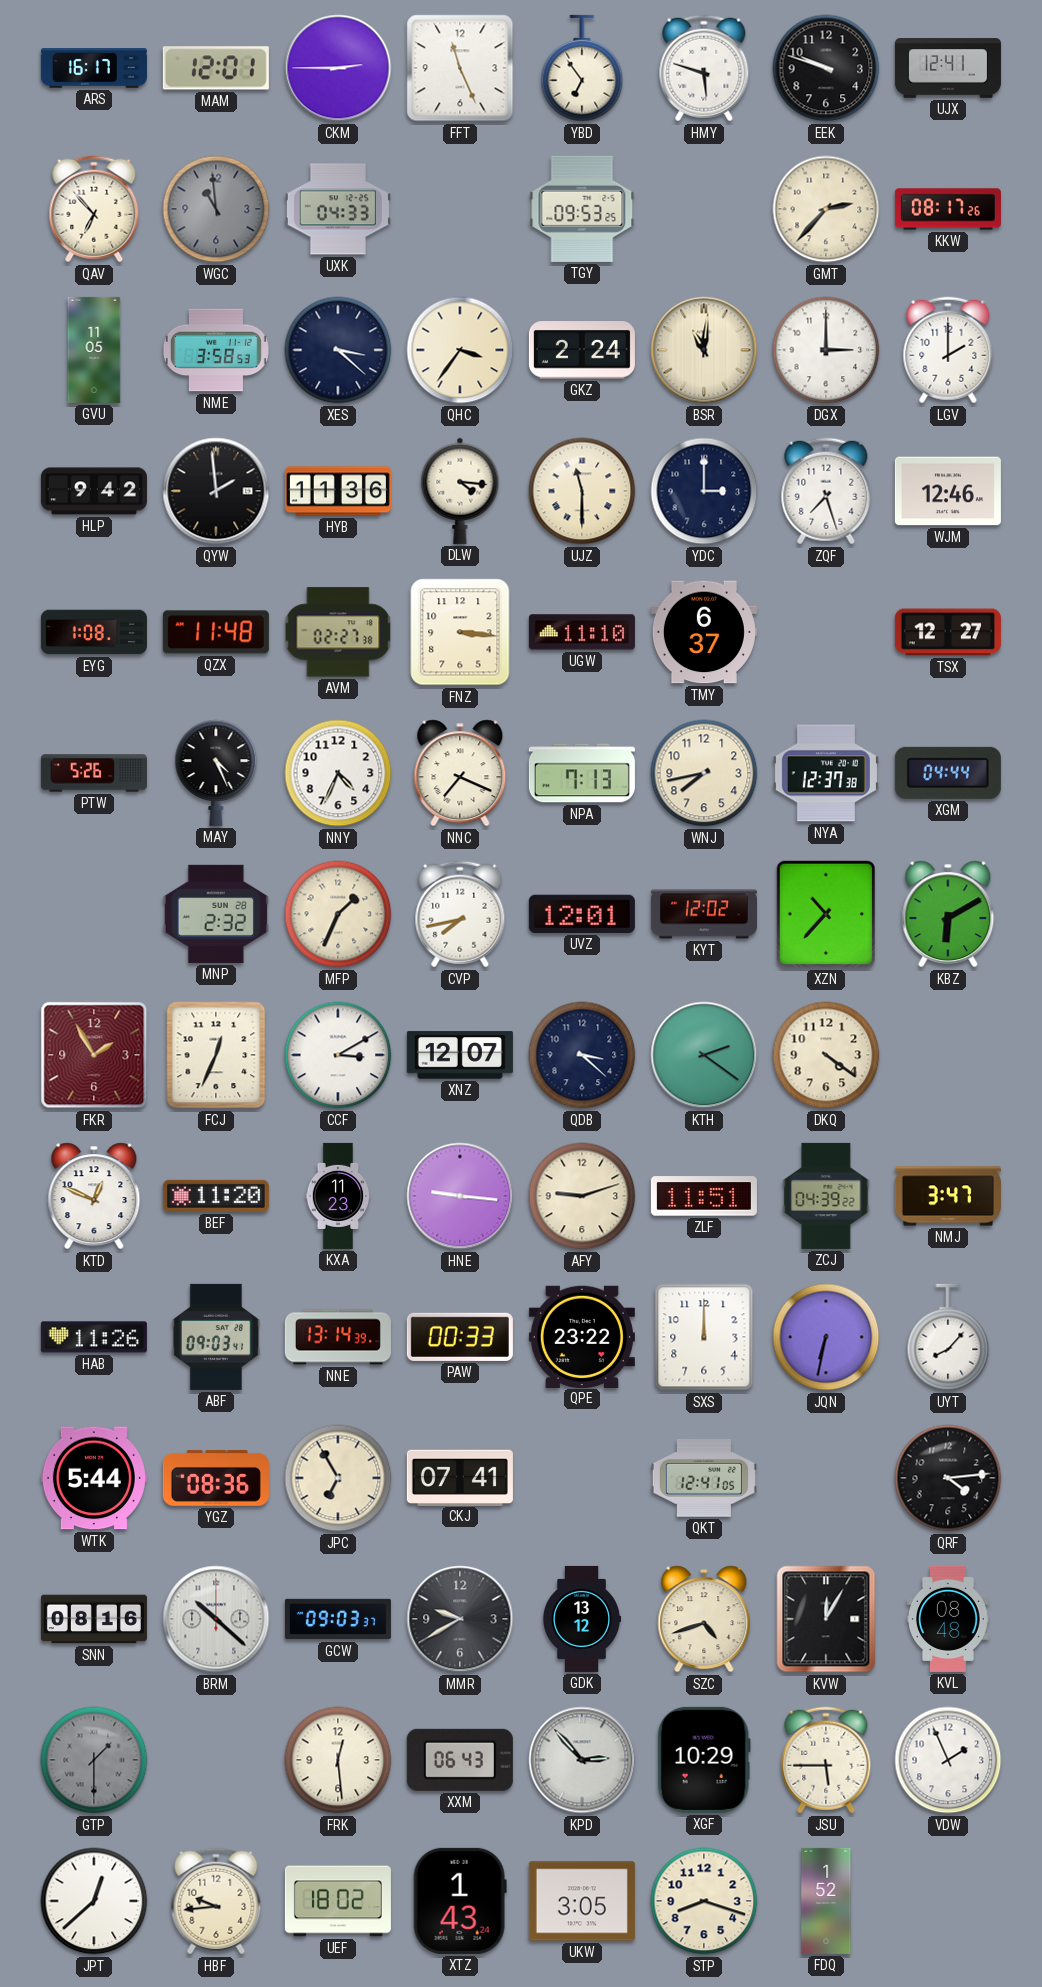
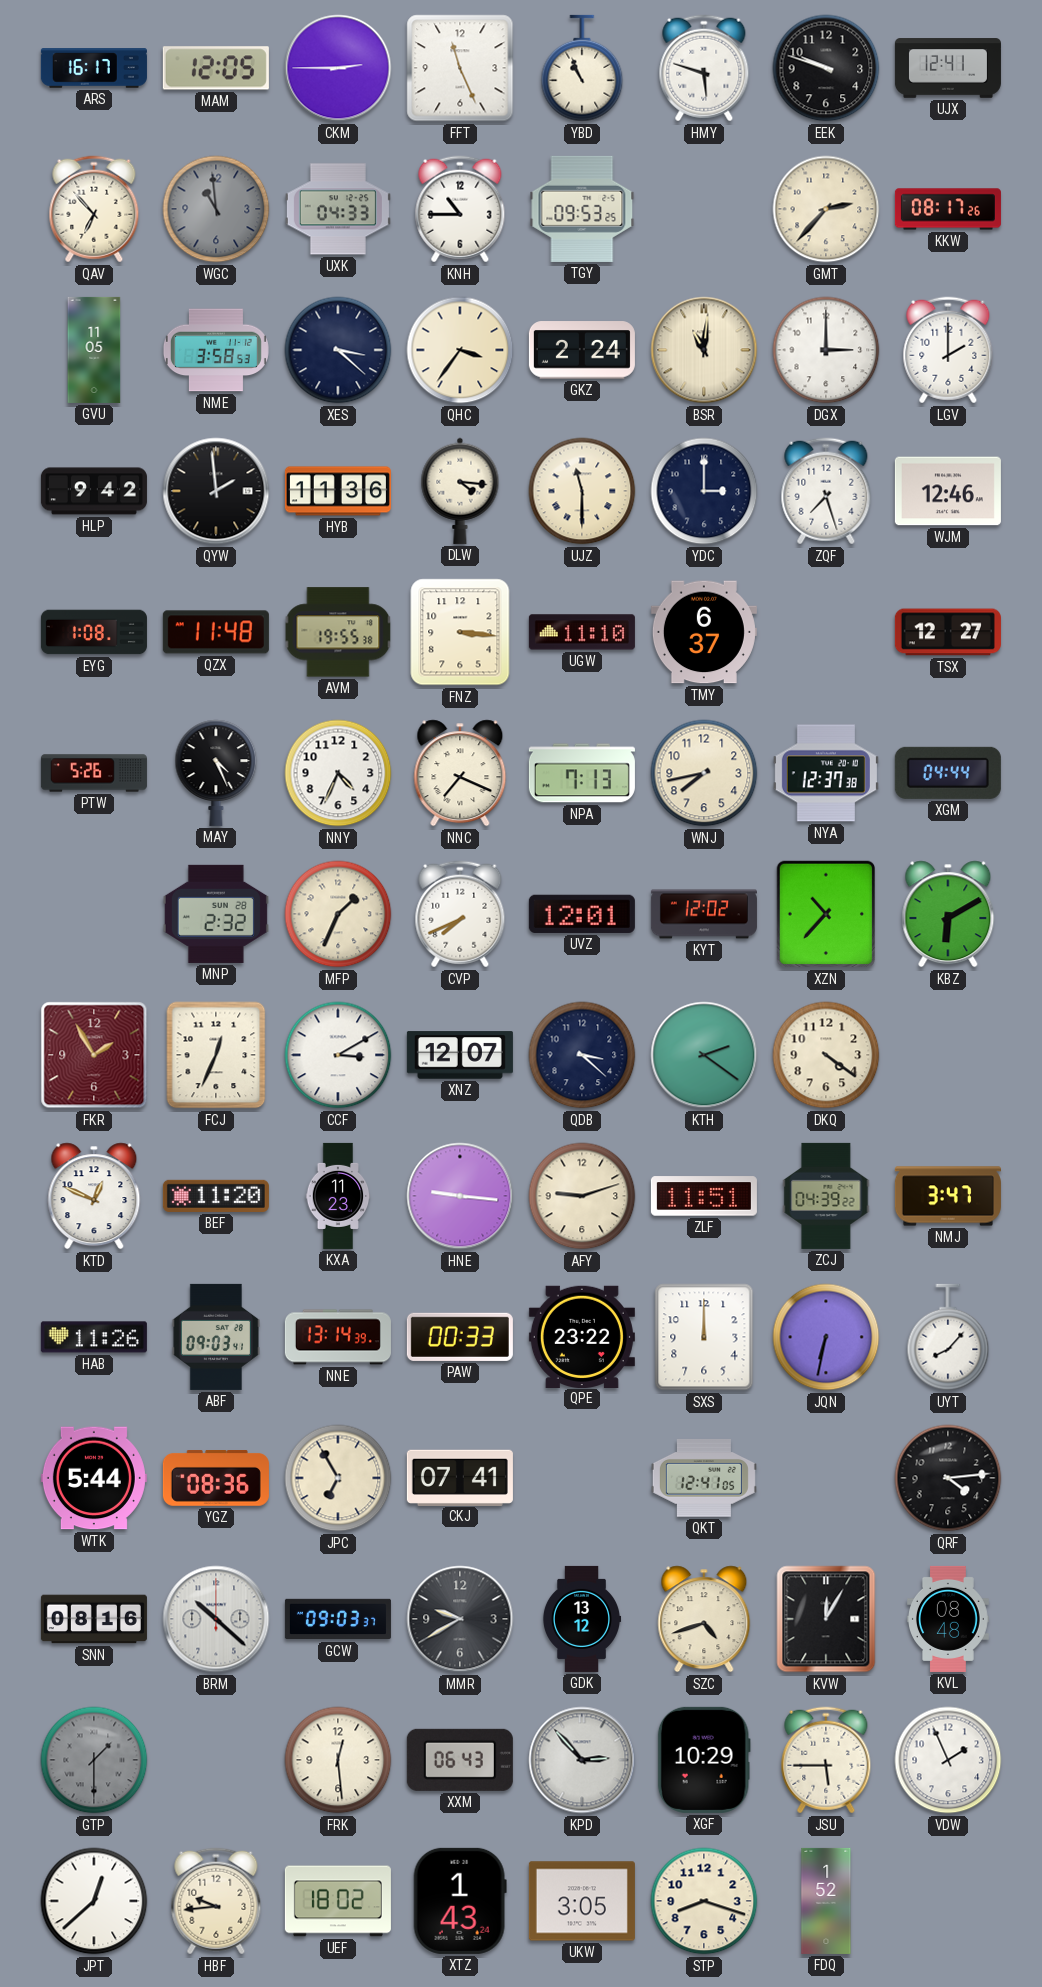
MAM: 12:01 -> 12:05 (216, 68)
YBD: 6:54 -> 10:56 (582, 68)
KNH: none -> 10:45 (460, 209)
AVM: 02:27 -> 19:55 (338, 632)
CVP: 7:43 -> 7:41 (460, 914)
